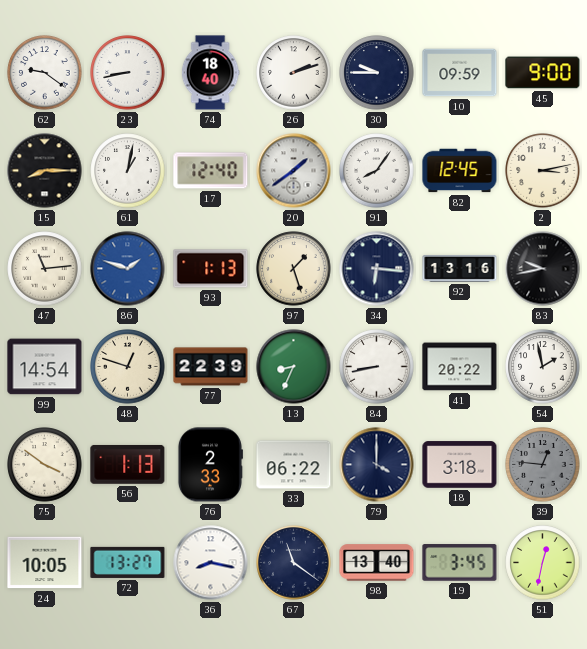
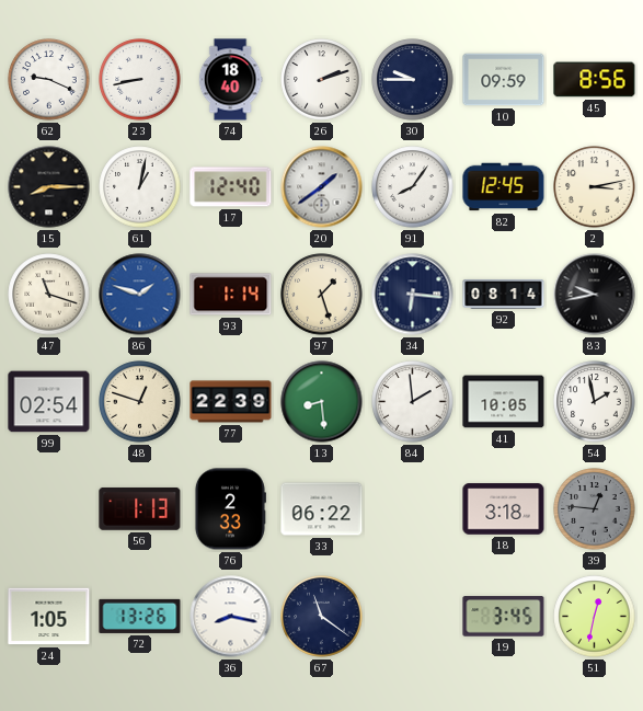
62: 9:21 -> 9:19 (49, 80)
45: 9:00 -> 8:56 (595, 80)
47: 11:14 -> 11:18 (49, 295)
93: 1:13 -> 1:14 (231, 295)
92: 13:16 -> 08:14 (504, 294)
99: 14:54 -> 02:54 (49, 402)
13: 8:34 -> 8:29 (322, 402)
84: 8:43 -> 1:59 (413, 402)
41: 20:22 -> 10:05 (504, 402)
75: 3:51 -> none (45, 465)
79: 4:00 -> none (377, 465)
24: 10:05 -> 1:05 (49, 617)
72: 13:27 -> 13:26 (140, 616)
98: 13:40 -> none (377, 563)
